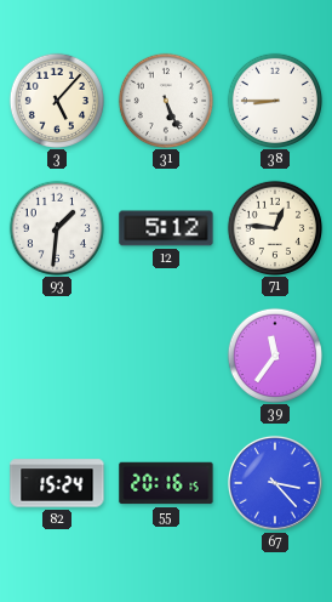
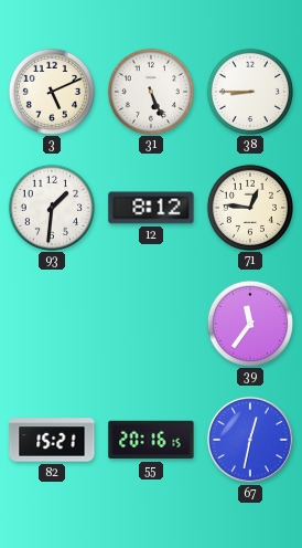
3: 5:07 -> 5:11 (51, 91)
12: 5:12 -> 8:12 (151, 208)
82: 15:24 -> 15:21 (52, 440)
67: 3:23 -> 12:32 (250, 440)
